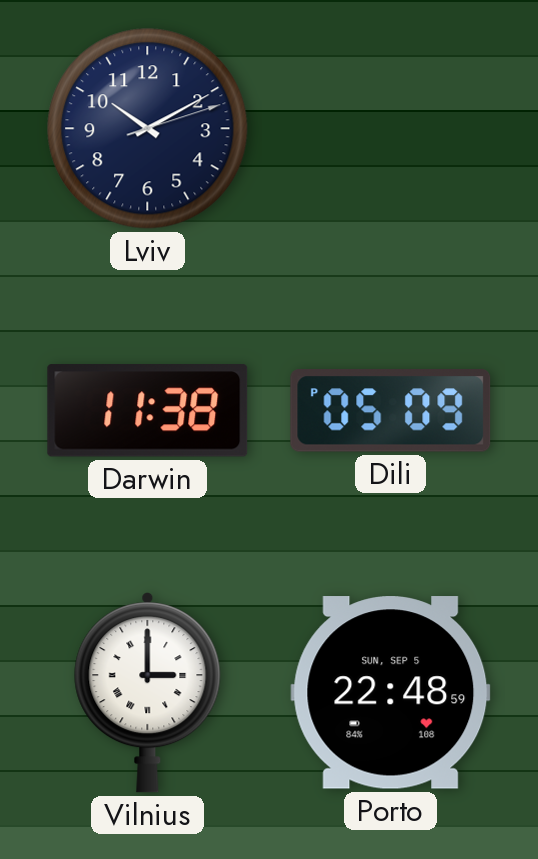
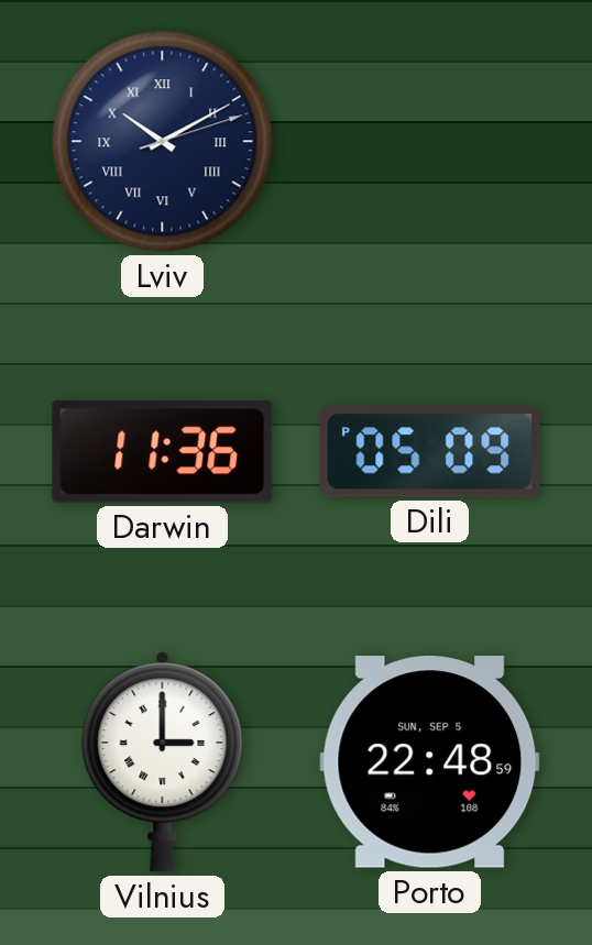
Lviv numerals: Arabic -> Roman (163, 142)
Darwin: 11:38 -> 11:36 (163, 452)
